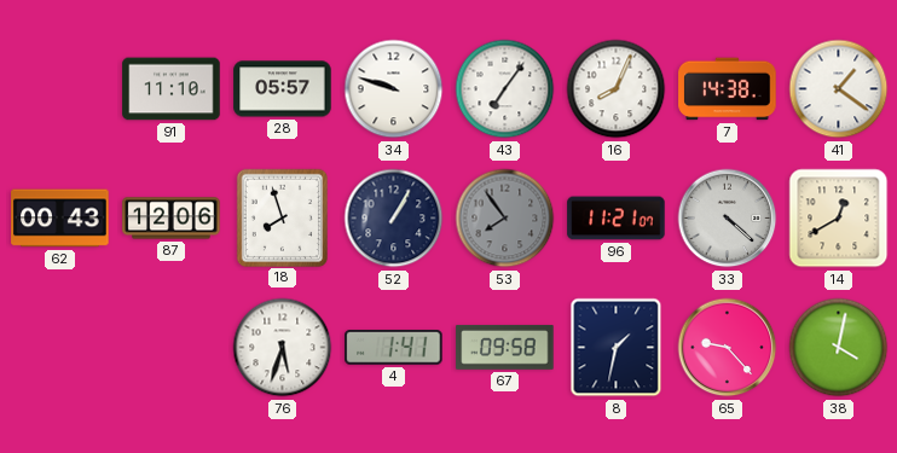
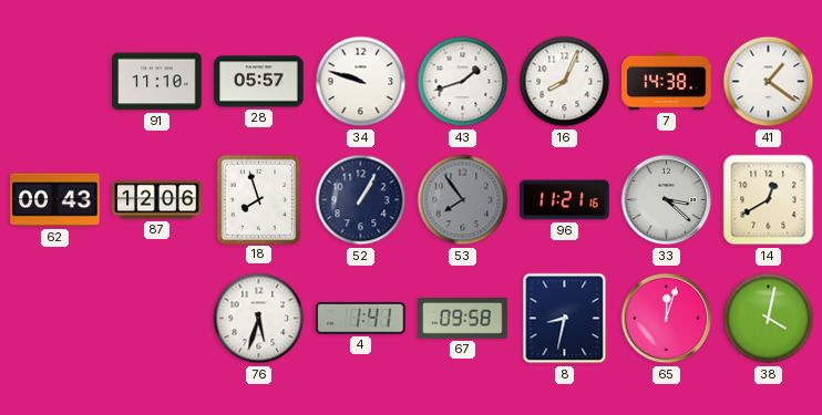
43: 7:06 -> 1:42 (463, 82)
96: 11:21:07 -> 11:21:16 (565, 200)
33: 4:22 -> 3:22 (667, 200)
8: 1:32 -> 8:32 (565, 319)
65: 9:23 -> 12:03 (667, 319)
